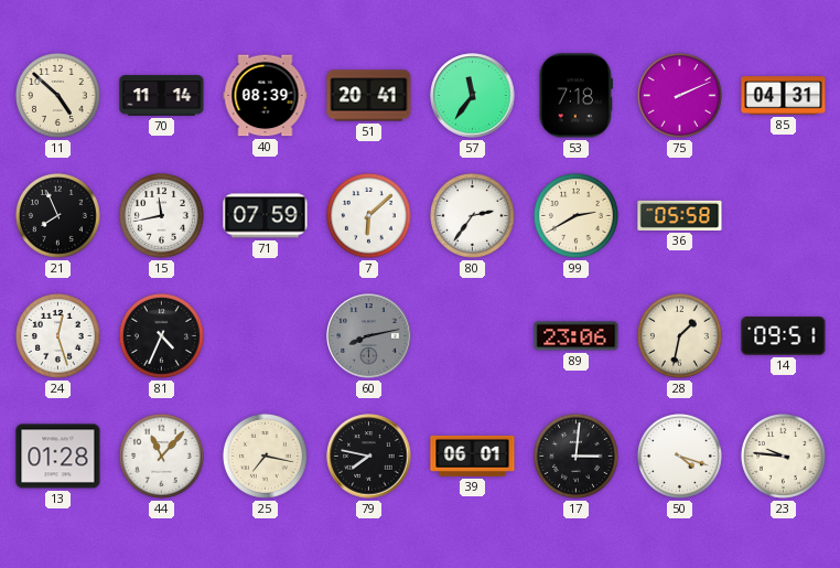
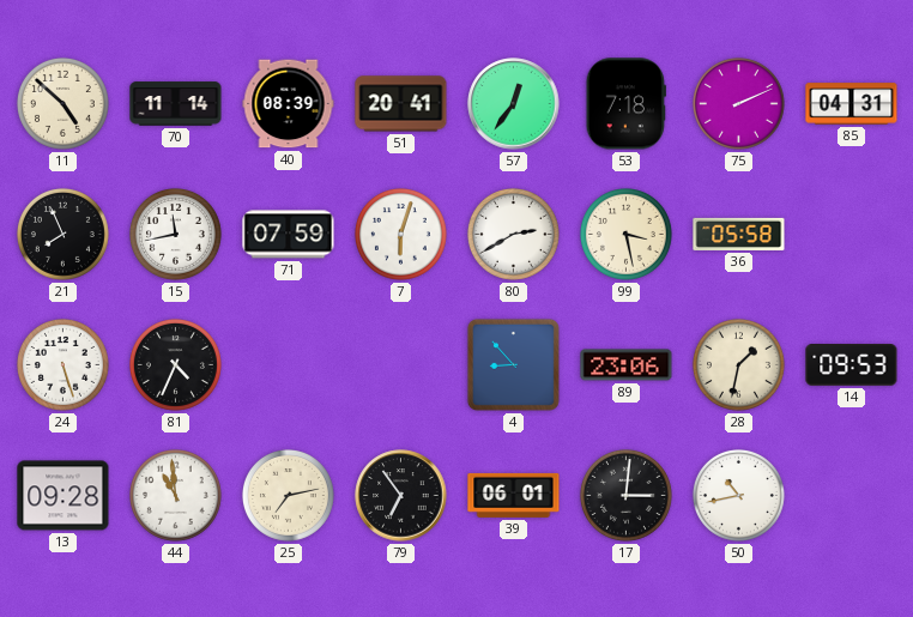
57: 11:36 -> 12:36 (514, 104)
7: 6:08 -> 6:03 (400, 234)
80: 2:36 -> 2:40 (513, 234)
99: 2:40 -> 3:28 (625, 234)
24: 12:27 -> 5:27 (62, 364)
60: 8:13 -> none (369, 336)
4: none -> 8:53 (513, 364)
14: 09:51 -> 09:53 (852, 365)
13: 01:28 -> 09:28 (64, 496)
44: 11:07 -> 10:59 (175, 495)
25: 7:17 -> 7:13 (288, 495)
79: 7:47 -> 6:54 (401, 496)
50: 4:18 -> 10:43 (738, 495)
23: 9:46 -> none (783, 456)
